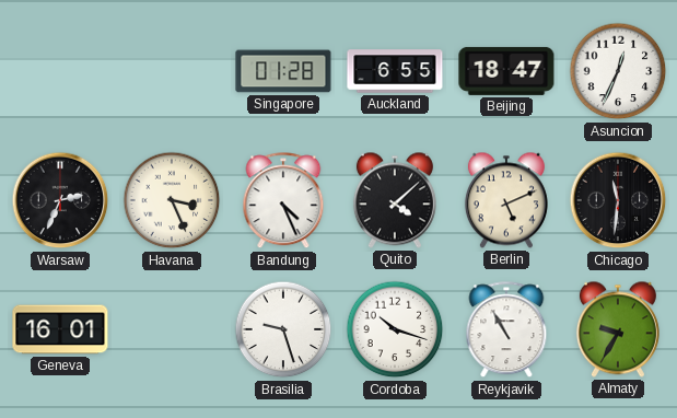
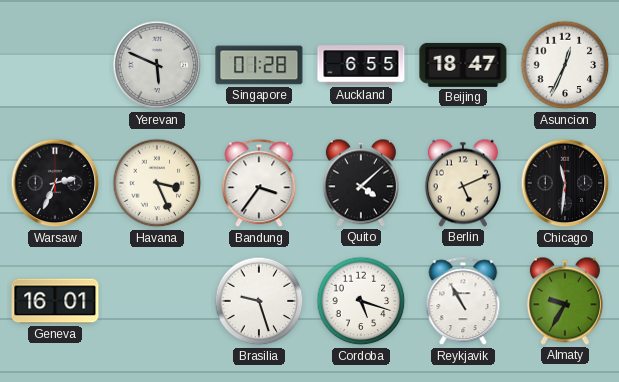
Yerevan: none -> 5:49 (157, 65)
Bandung: 4:26 -> 3:36 (259, 184)
Cordoba: 10:18 -> 5:18 (361, 301)
